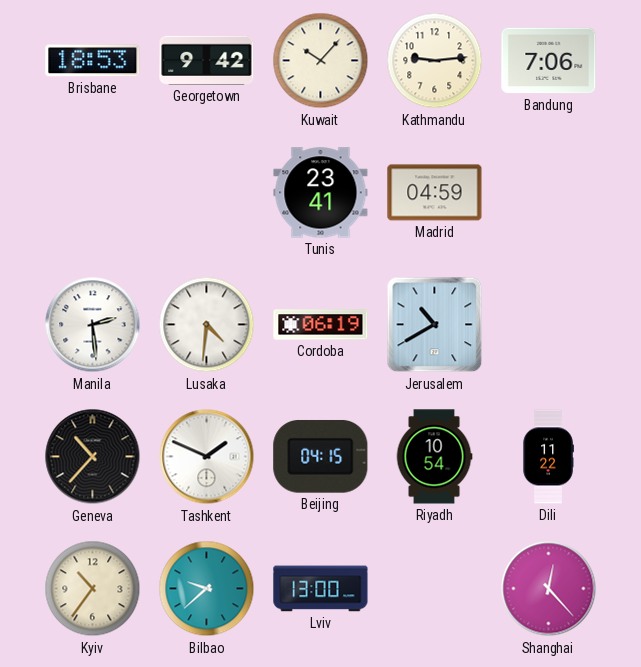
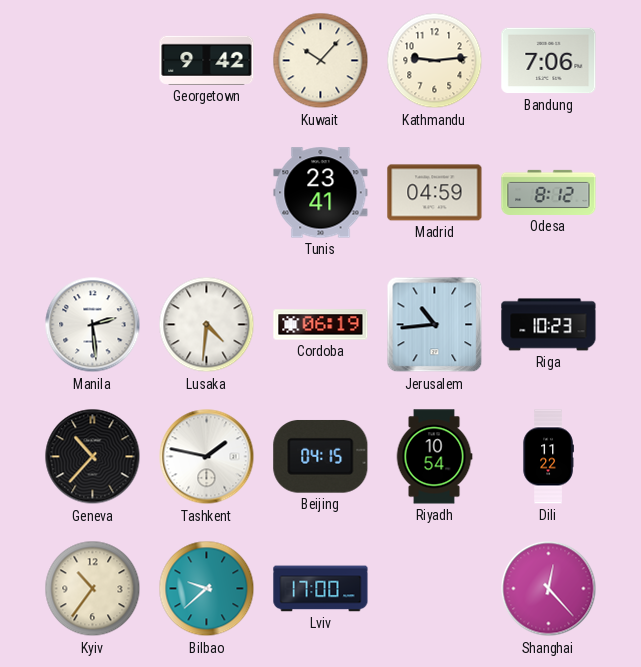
Brisbane: 18:53 -> none (93, 61)
Odesa: none -> 8:12 (549, 192)
Jerusalem: 10:40 -> 10:44 (435, 325)
Riga: none -> 10:23 (549, 325)
Tashkent: 1:49 -> 1:47 (207, 457)
Lviv: 13:00 -> 17:00 (321, 589)
